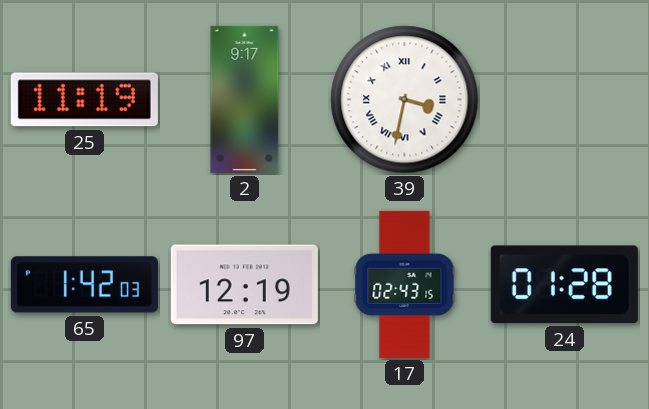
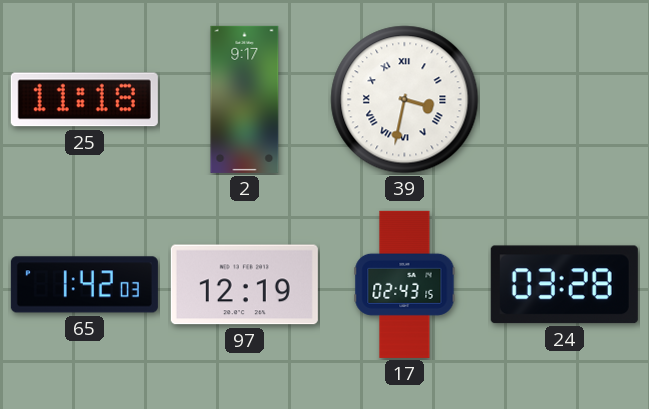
25: 11:19 -> 11:18 (84, 100)
24: 01:28 -> 03:28 (564, 285)
